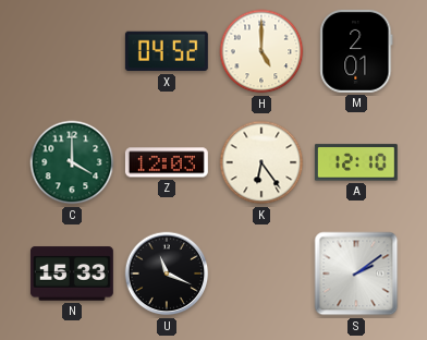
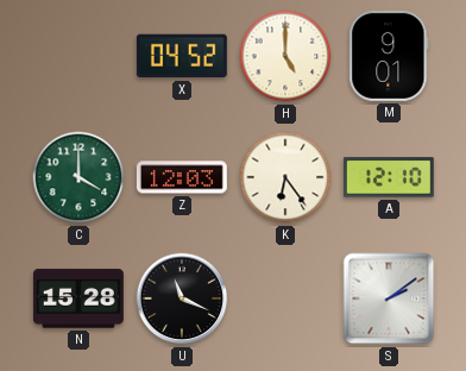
M: 2:01 -> 9:01 (389, 56)
N: 15:33 -> 15:28 (78, 298)
